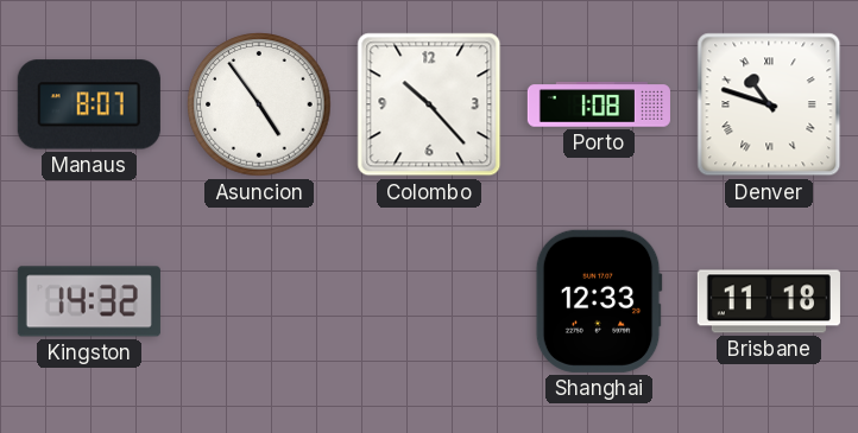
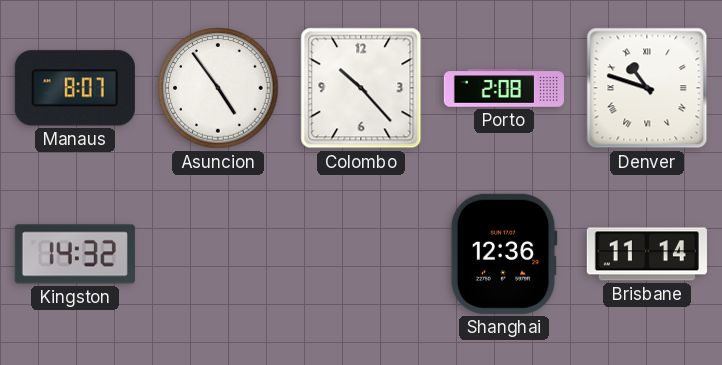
Porto: 1:08 -> 2:08 (504, 88)
Shanghai: 12:33 -> 12:36 (504, 254)
Brisbane: 11:18 -> 11:14 (647, 254)
